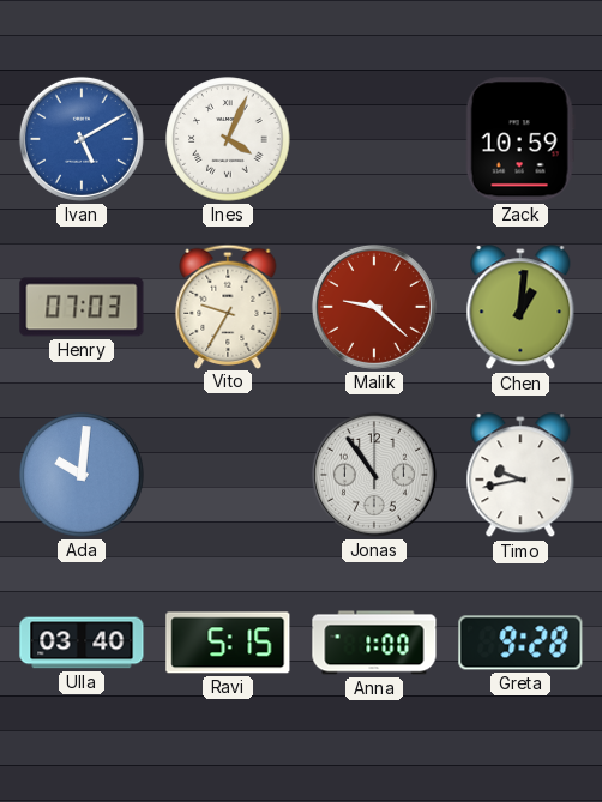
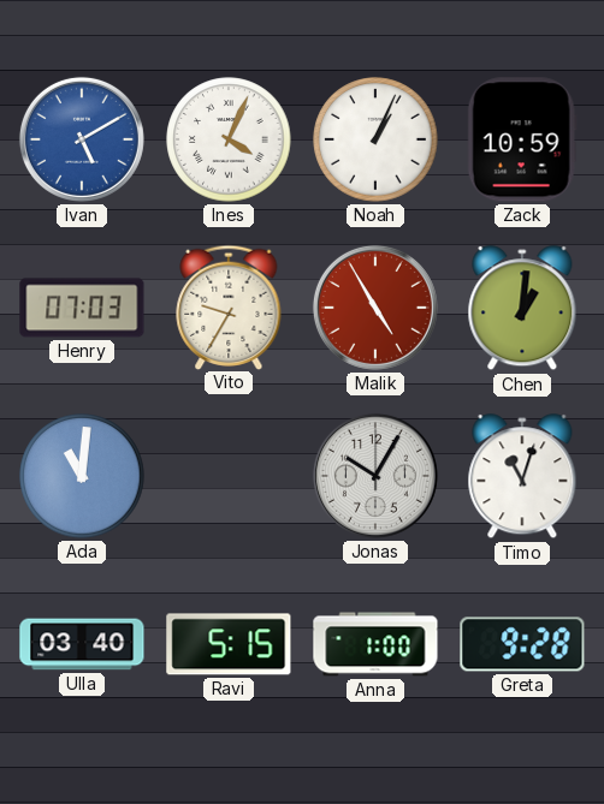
Noah: none -> 1:04 (375, 139)
Malik: 9:22 -> 4:55 (375, 308)
Ada: 10:01 -> 11:01 (82, 476)
Jonas: 10:54 -> 10:05 (375, 476)
Timo: 9:43 -> 11:03 (522, 477)
